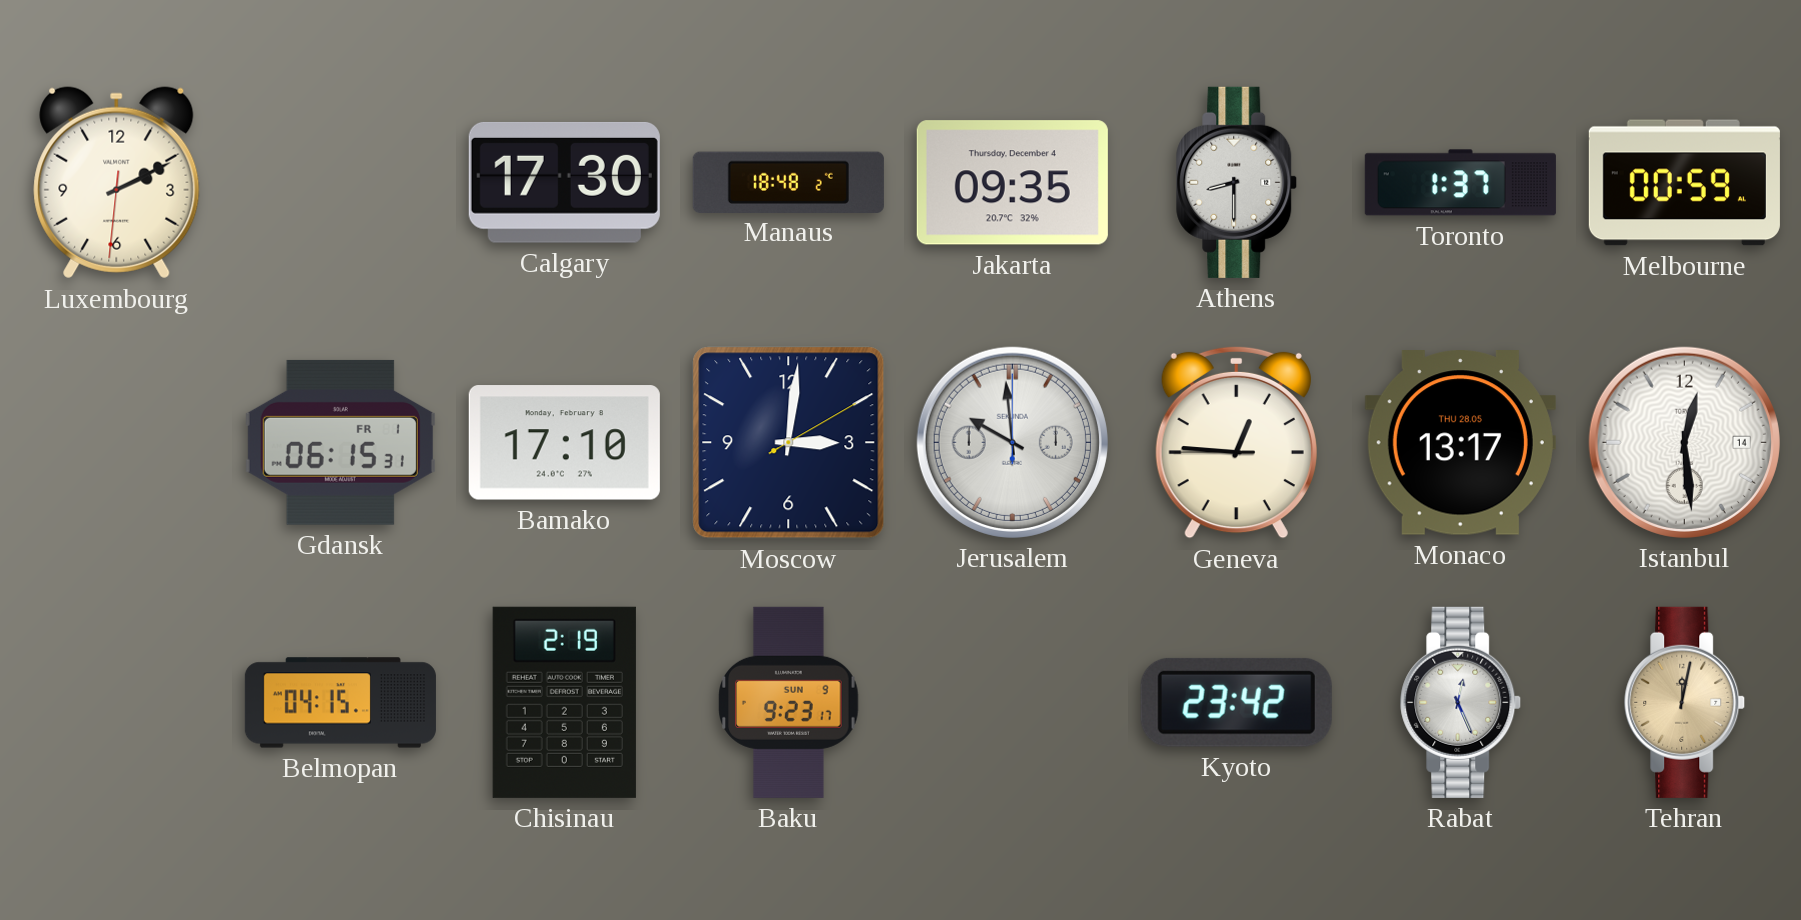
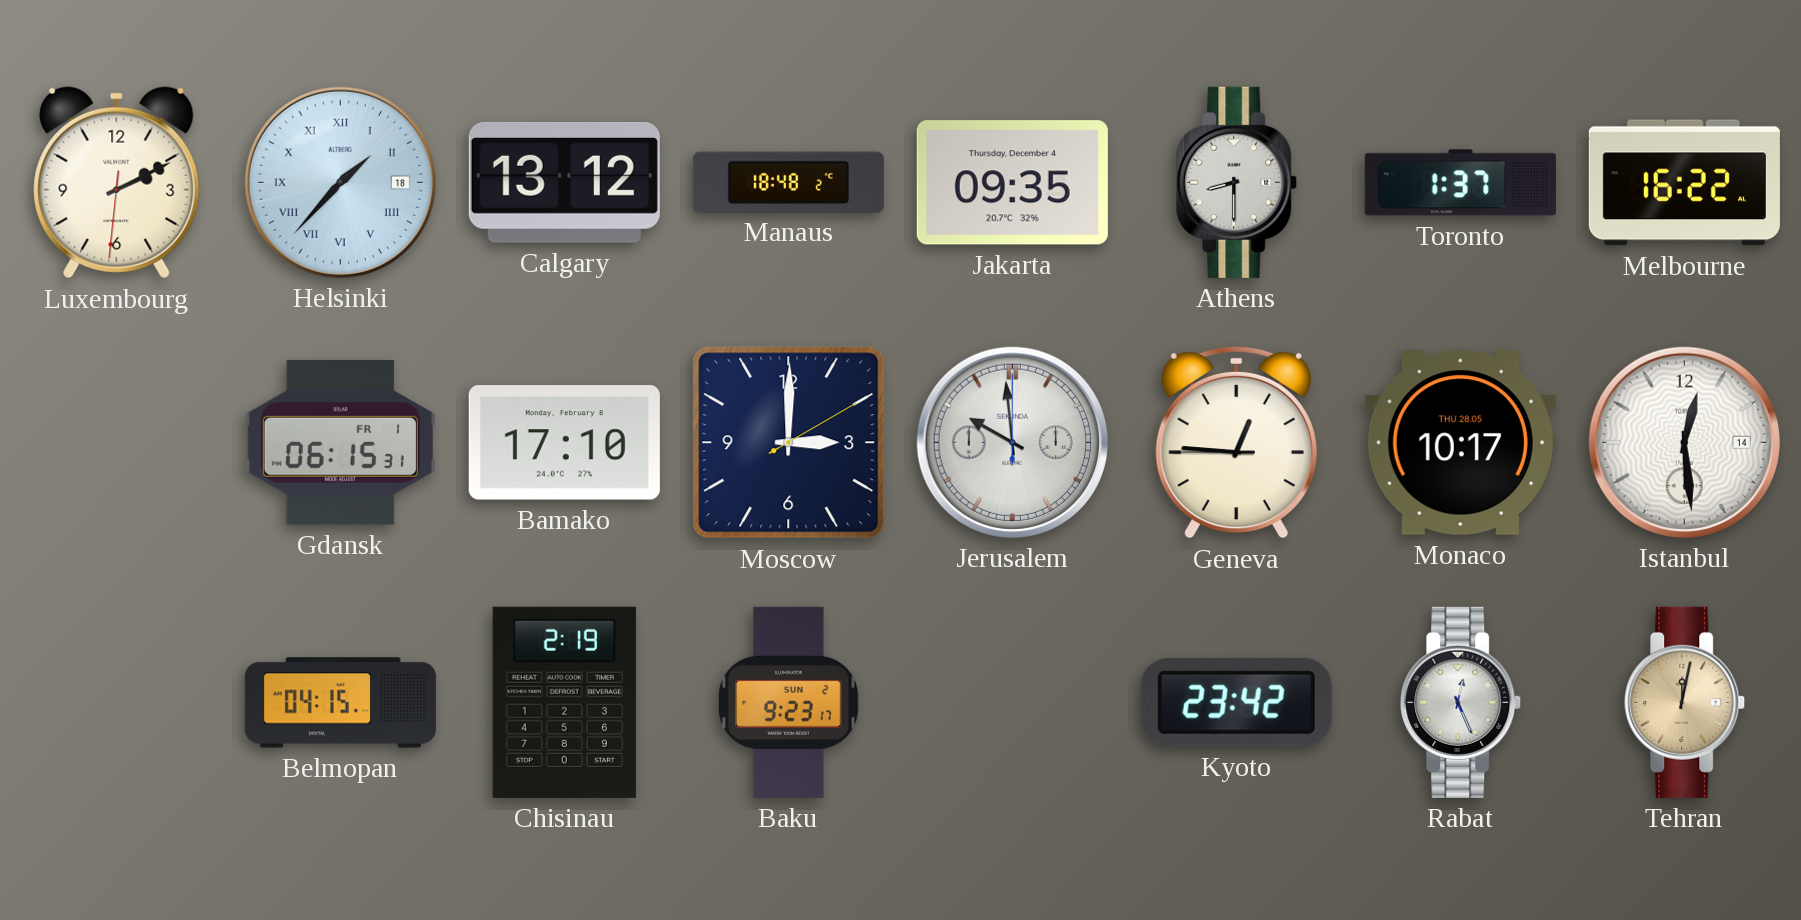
Helsinki: none -> 1:37 (340, 182)
Calgary: 17:30 -> 13:12 (564, 182)
Melbourne: 00:59 -> 16:22 (1684, 183)
Moscow: 3:01 -> 3:00 (789, 443)
Monaco: 13:17 -> 10:17 (1460, 443)
Baku date: SUN 9 -> SUN 2 (789, 702)
